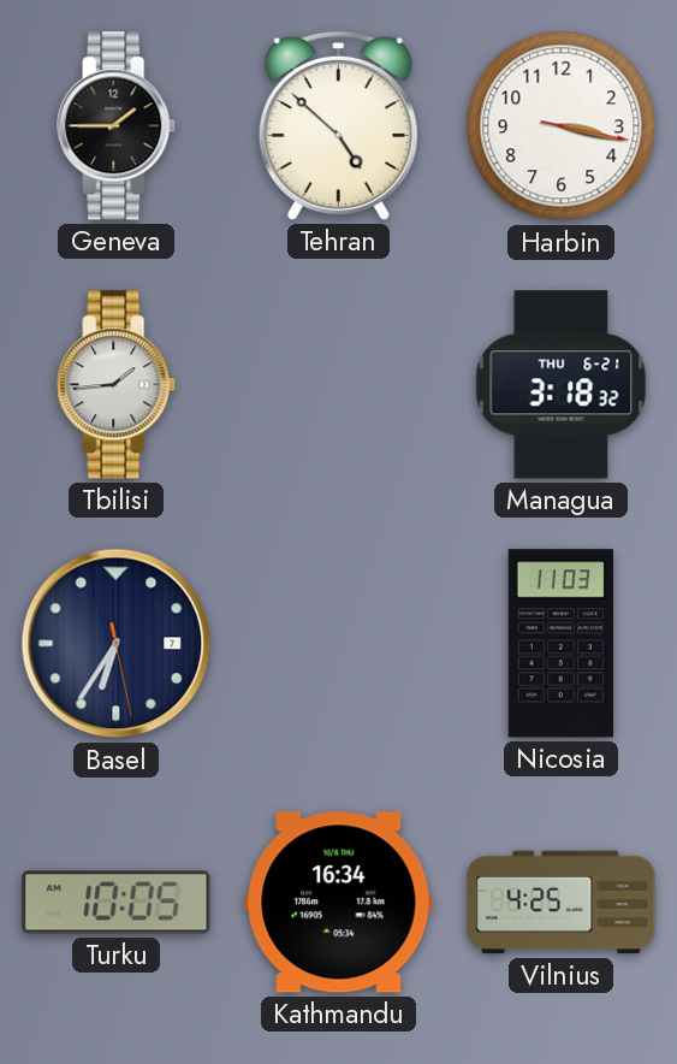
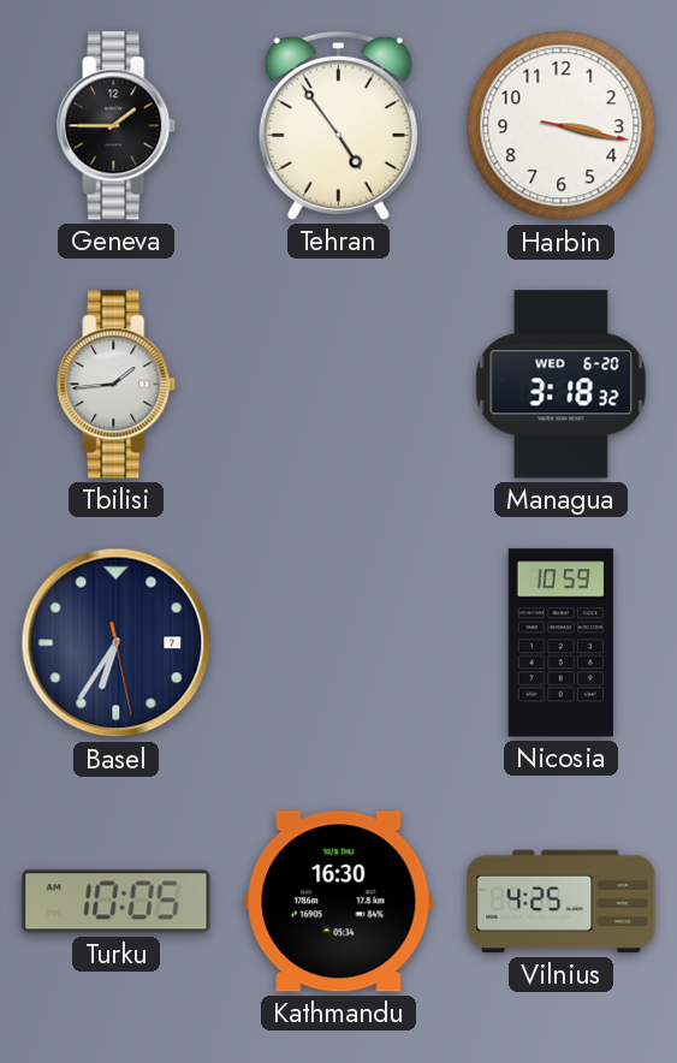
Tehran: 4:52 -> 4:54 (338, 125)
Managua date: THU 6-21 -> WED 6-20 (562, 385)
Nicosia: 11:03 -> 10:59 (560, 643)
Kathmandu: 16:34 -> 16:30 (339, 902)
